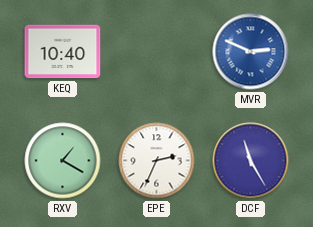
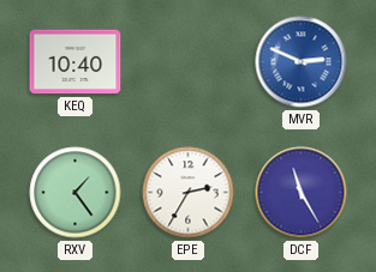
RXV: 1:20 -> 1:24 (76, 193)
EPE: 2:34 -> 2:35 (189, 193)
